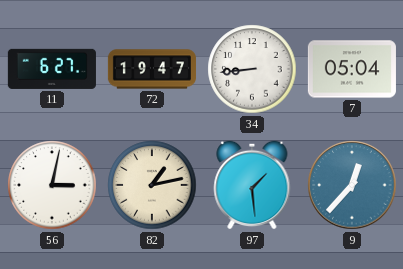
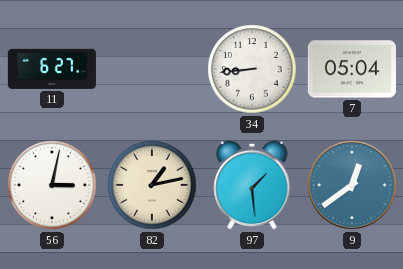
72: 19:47 -> none (152, 69)
9: 12:37 -> 12:39 (352, 185)
